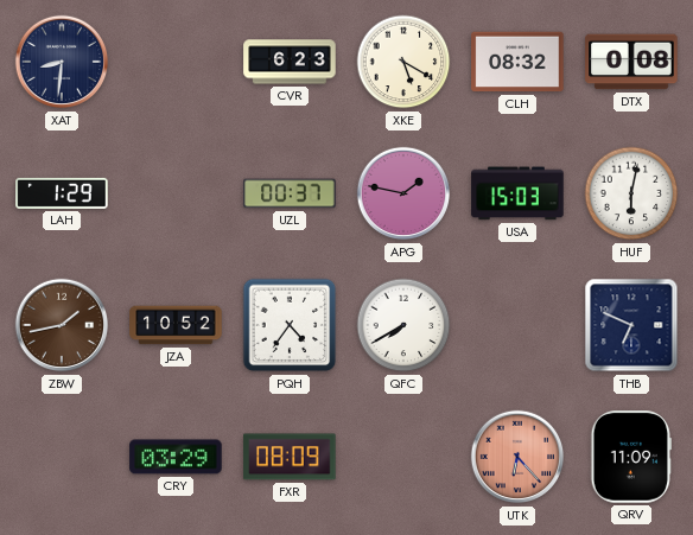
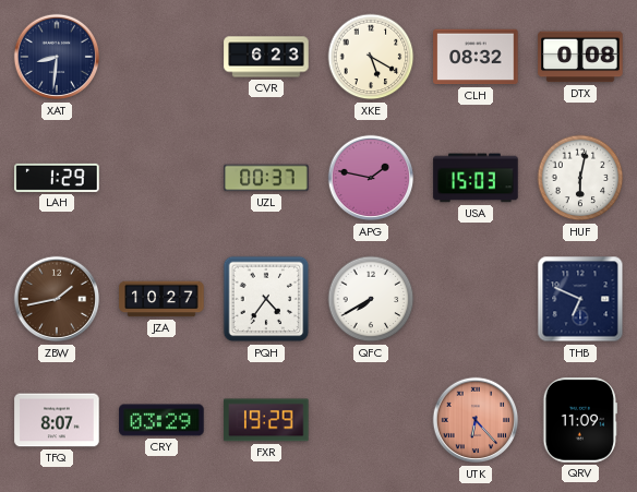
JZA: 10:52 -> 10:27 (161, 299)
TFQ: none -> 8:07 (57, 420)
FXR: 08:09 -> 19:29 (266, 420)
